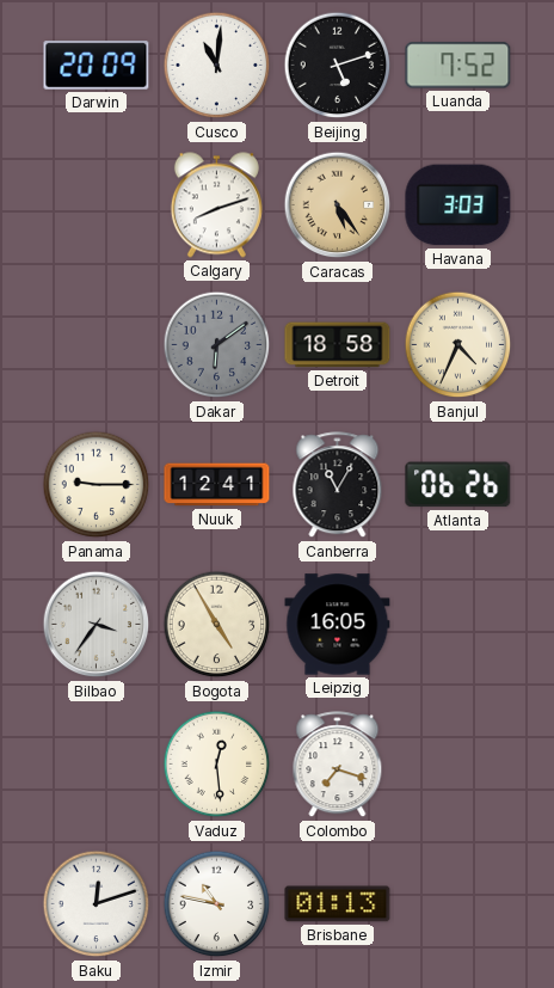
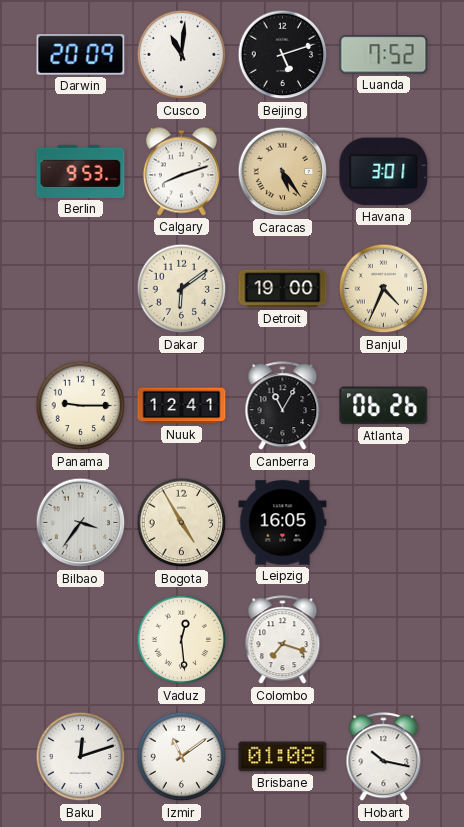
Berlin: none -> 9:53 (81, 171)
Havana: 3:03 -> 3:01 (384, 172)
Dakar dial: grey -> cream (182, 289)
Detroit: 18:58 -> 19:00 (283, 289)
Izmir: 10:47 -> 11:09 (182, 757)
Brisbane: 01:13 -> 01:08 (283, 757)
Hobart: none -> 10:17 (384, 757)
